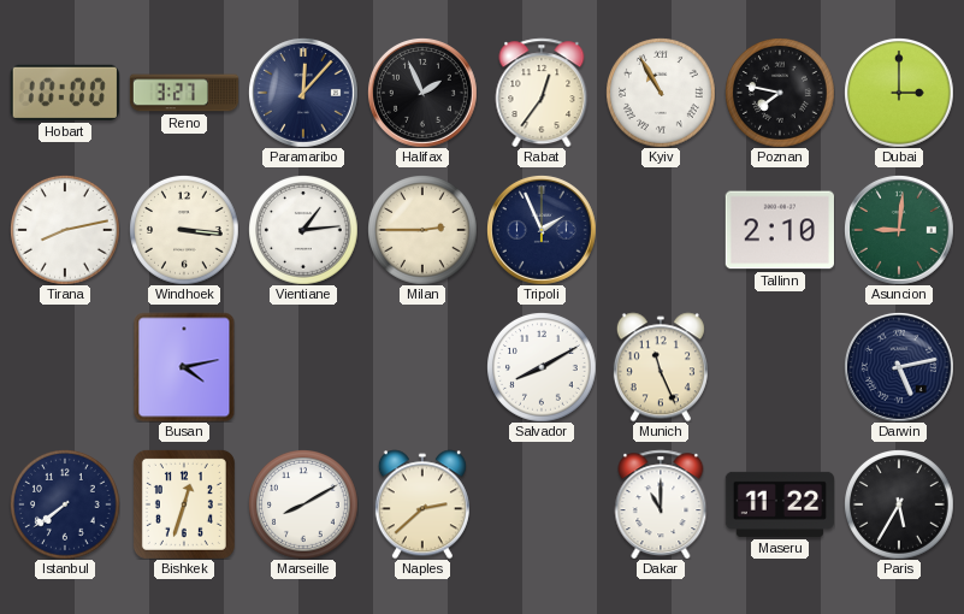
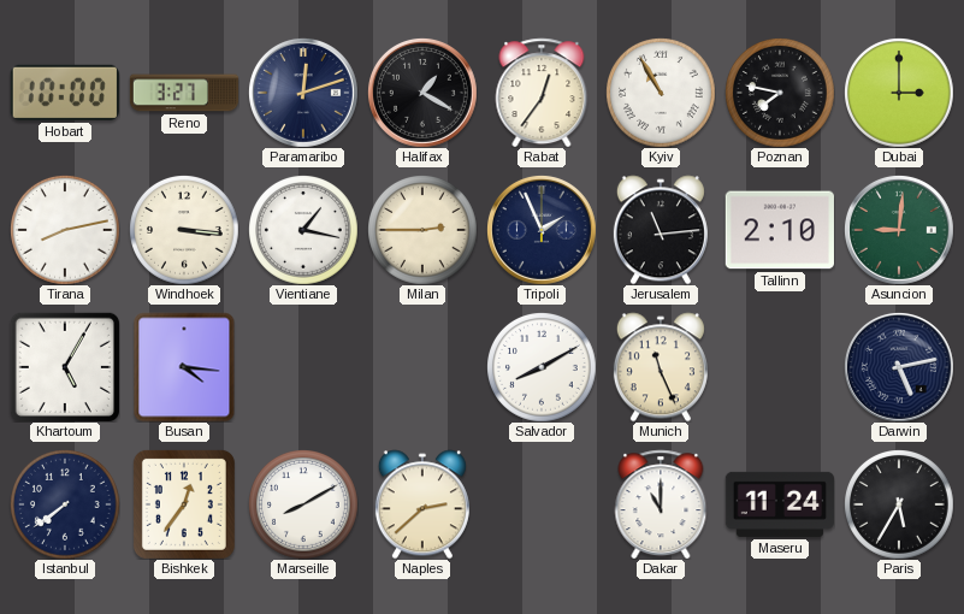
Paramaribo: 12:07 -> 12:12 (303, 93)
Halifax: 1:56 -> 1:20 (422, 93)
Vientiane: 1:14 -> 1:17 (303, 230)
Jerusalem: none -> 11:14 (661, 230)
Khartoum: none -> 5:05 (65, 367)
Busan: 4:13 -> 4:16 (184, 367)
Bishkek: 12:33 -> 12:36 (184, 504)
Maseru: 11:22 -> 11:24 (779, 504)
